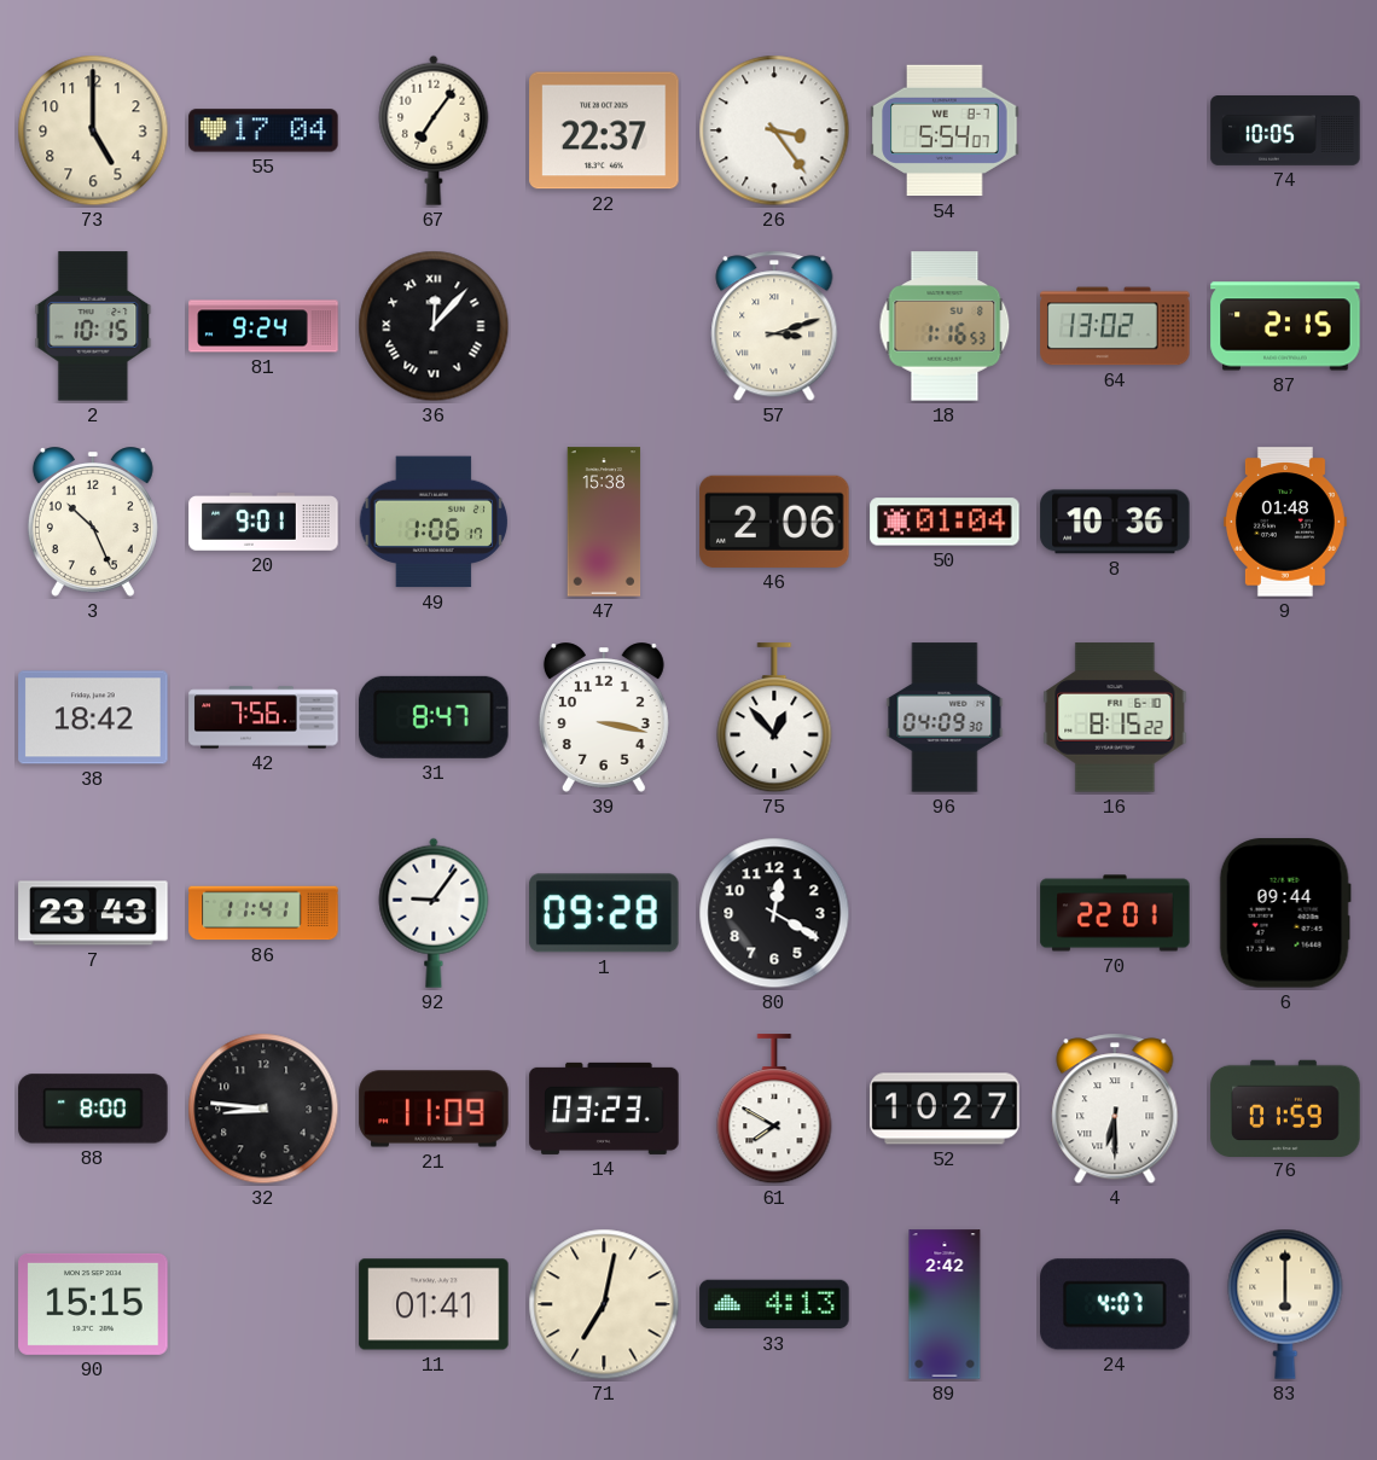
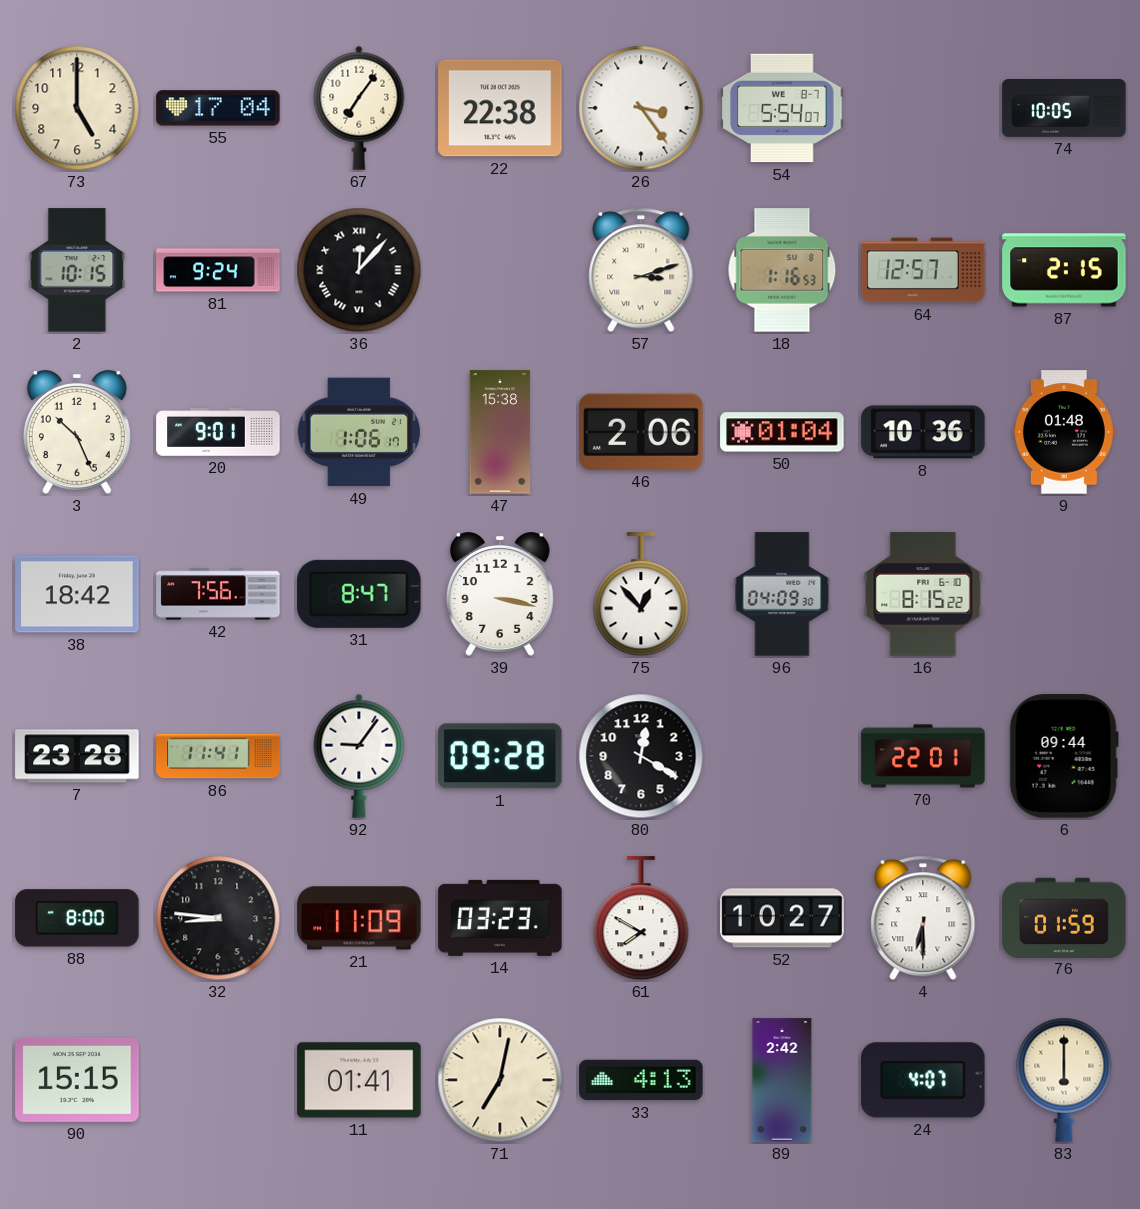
22: 22:37 -> 22:38 (500, 108)
64: 13:02 -> 12:57 (923, 270)
7: 23:43 -> 23:28 (77, 756)
